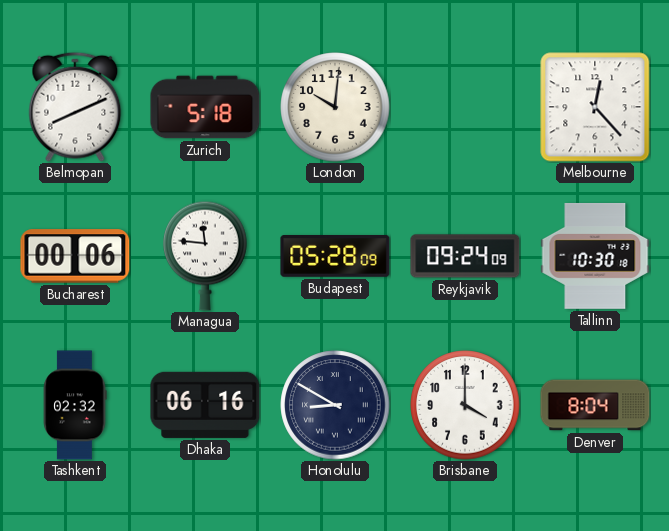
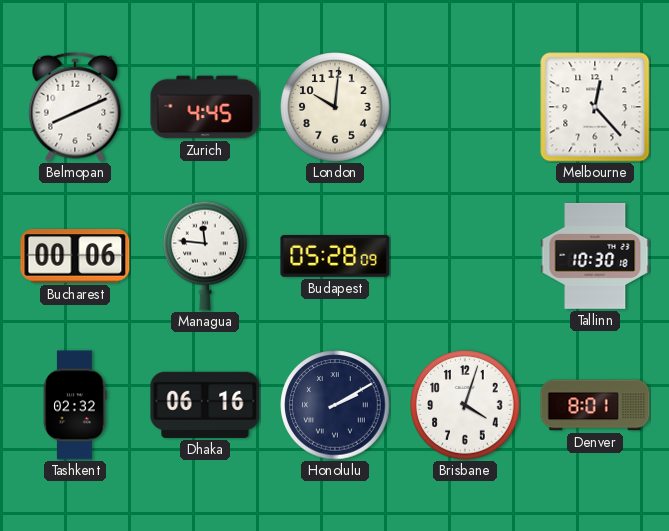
Zurich: 5:18 -> 4:45 (205, 107)
Reykjavik: 09:24 -> none (465, 256)
Honolulu: 8:50 -> 2:10 (335, 405)
Brisbane: 4:00 -> 4:03 (465, 405)
Denver: 8:04 -> 8:01 (595, 405)
